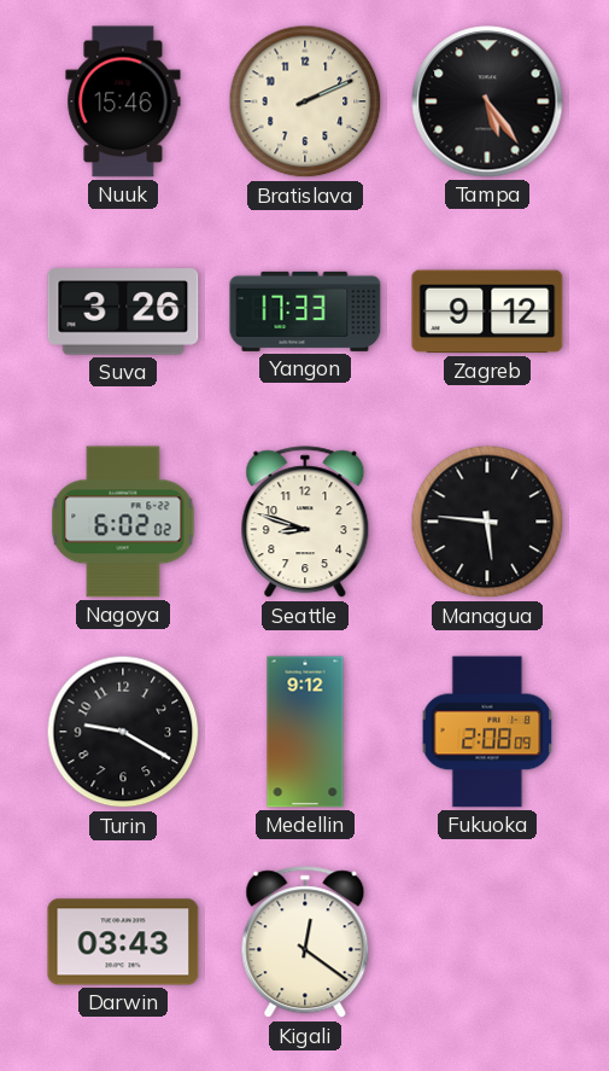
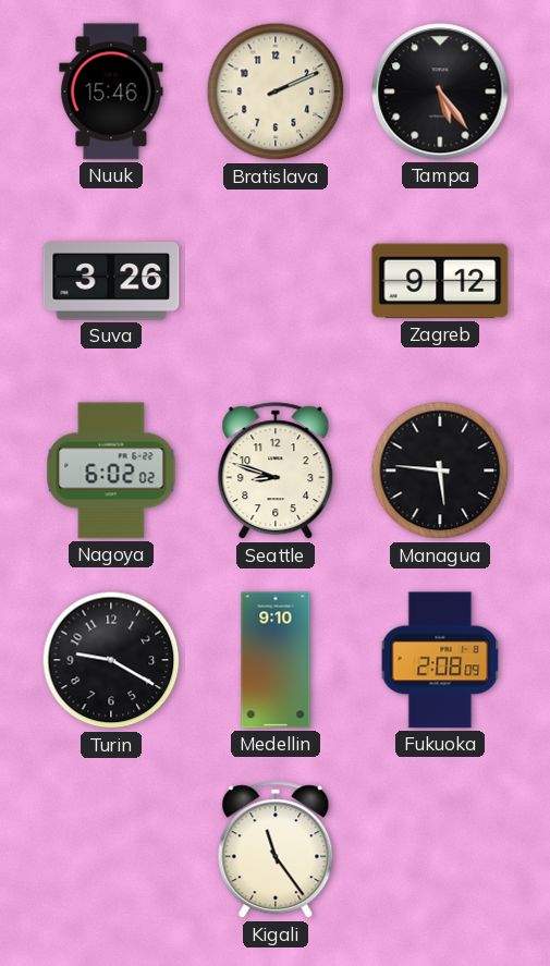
Yangon: 17:33 -> none (305, 312)
Medellin: 9:12 -> 9:10 (276, 660)
Darwin: 03:43 -> none (123, 942)
Kigali: 12:21 -> 11:24 (276, 851)
